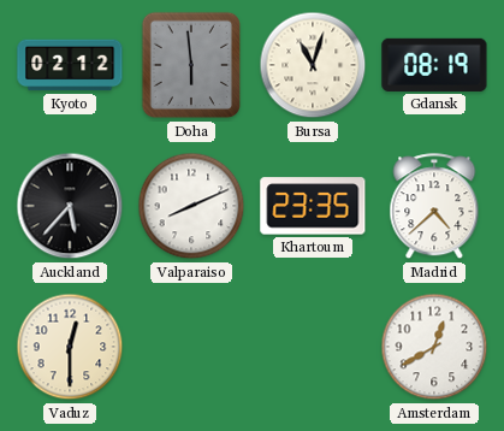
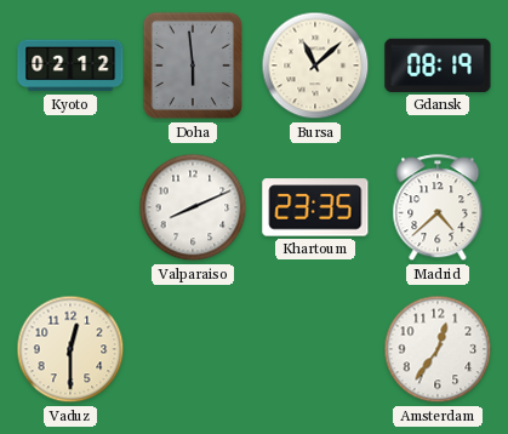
Bursa: 11:03 -> 11:08 (315, 65)
Auckland: 5:37 -> none (70, 206)
Amsterdam: 12:40 -> 12:36 (438, 349)
